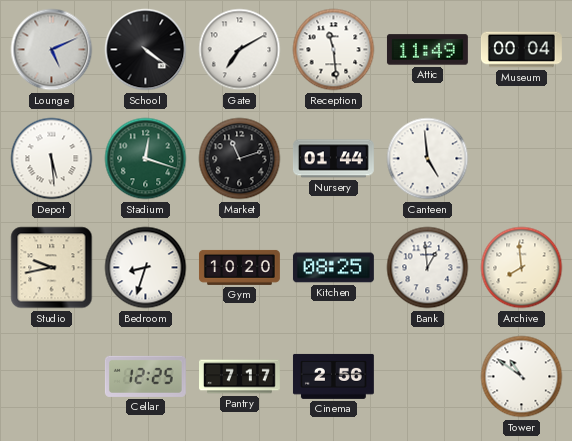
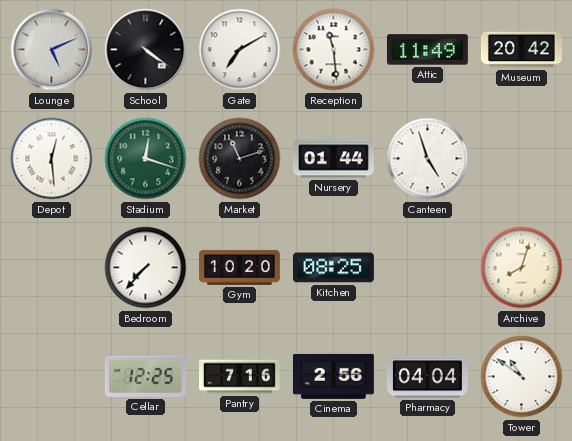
Museum: 00:04 -> 20:42 (521, 50)
Depot: 5:29 -> 12:29 (52, 159)
Canteen: 4:59 -> 4:57 (428, 159)
Studio: 9:43 -> none (52, 268)
Bedroom: 8:33 -> 7:37 (146, 268)
Bank: 12:59 -> none (428, 268)
Archive: 7:59 -> 8:03 (522, 268)
Pantry: 7:17 -> 7:16 (240, 377)
Pharmacy: none -> 04:04 (427, 377)
